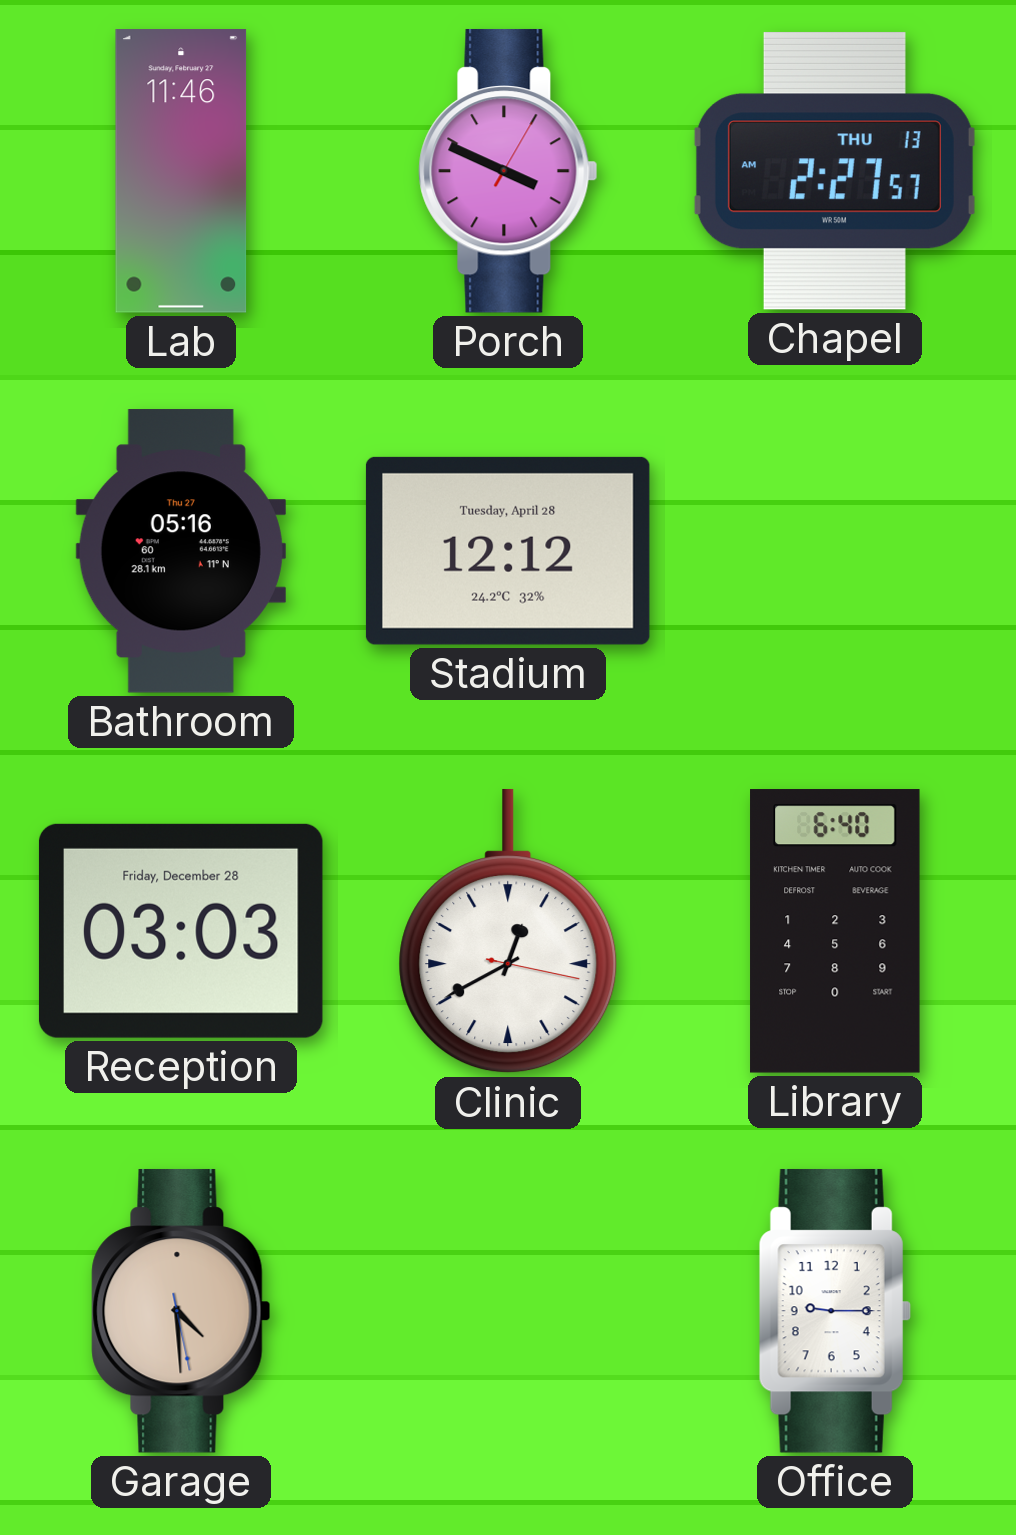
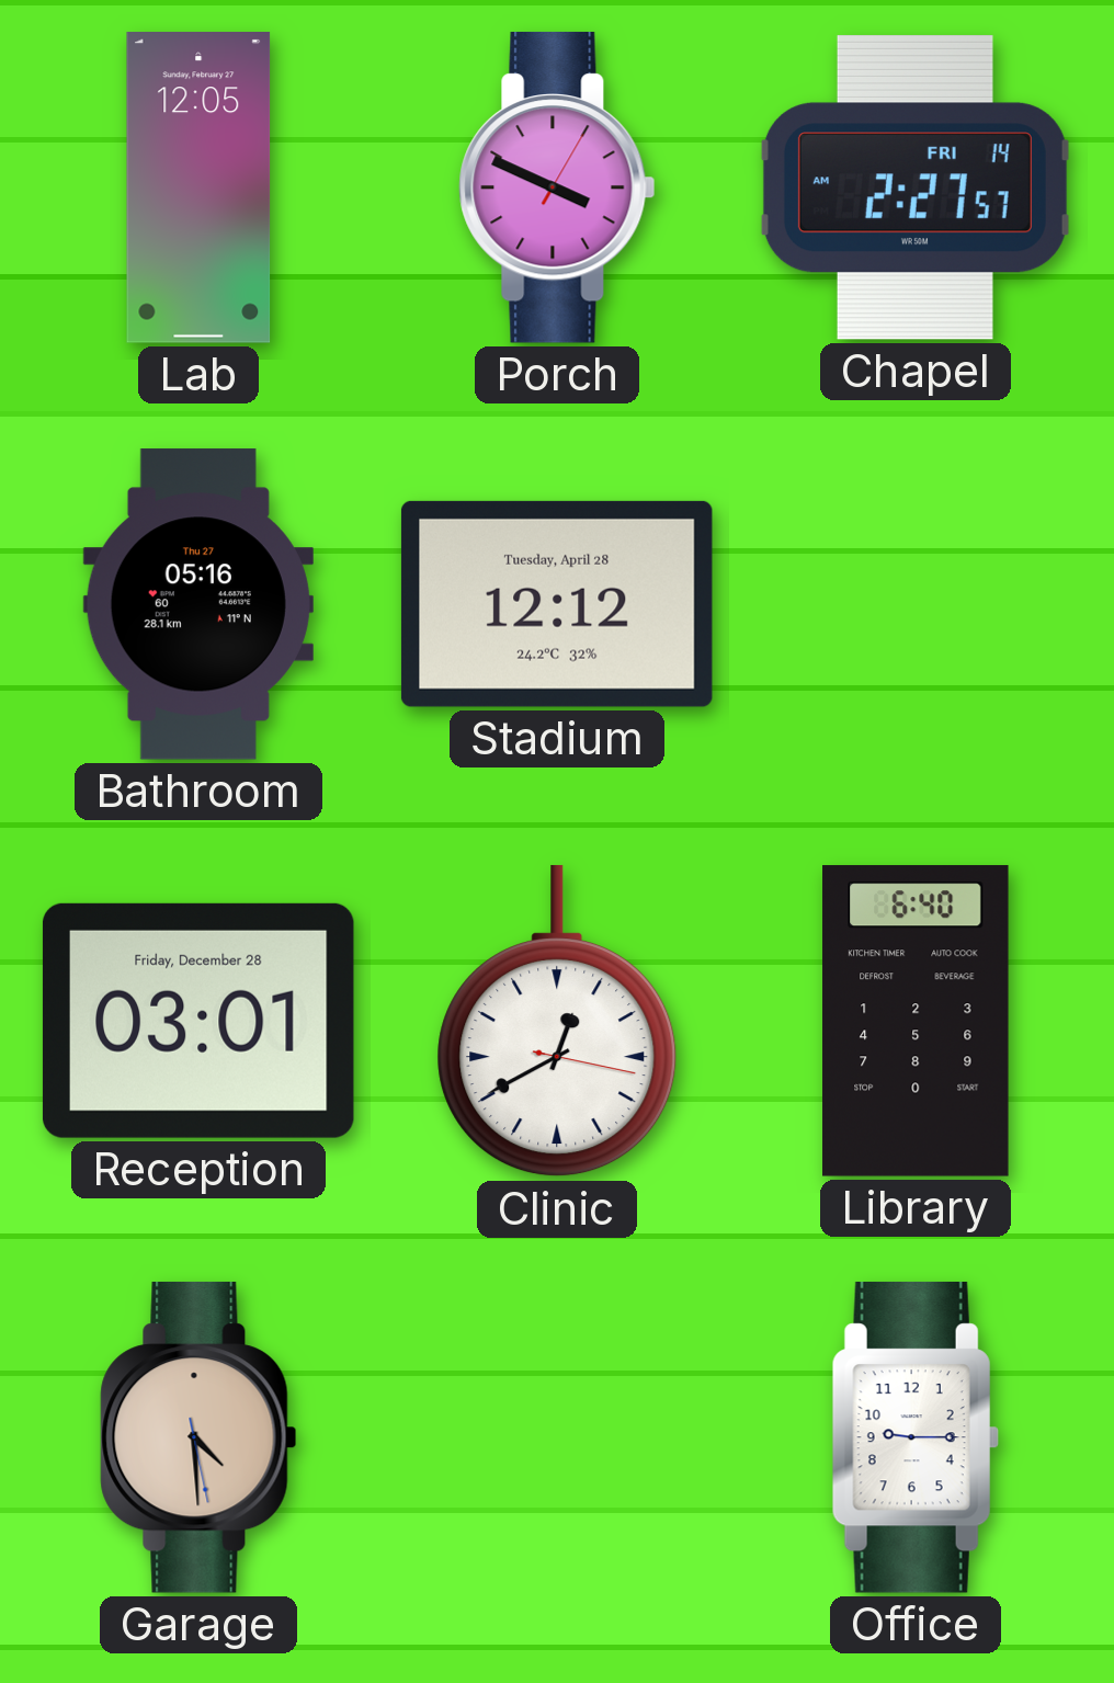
Lab: 11:46 -> 12:05 (198, 187)
Chapel date: THU 13 -> FRI 14 (916, 187)
Reception: 03:03 -> 03:01 (198, 1021)
